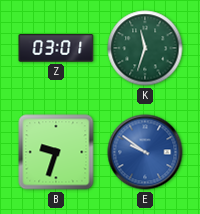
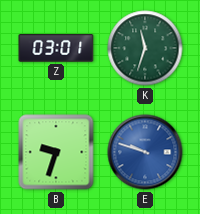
E: 9:51 -> 9:48 (145, 152)
